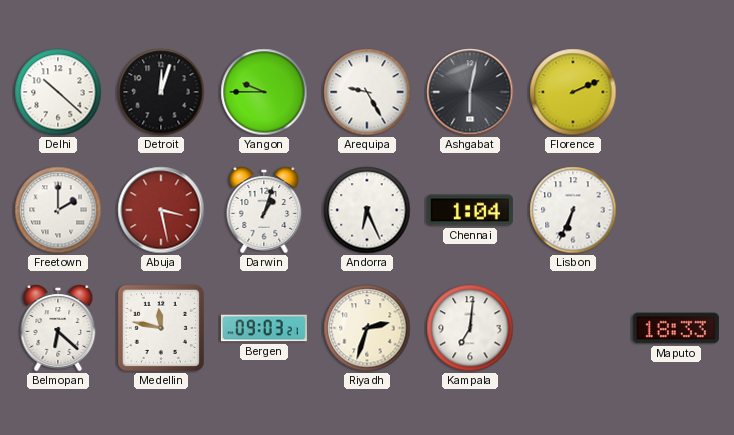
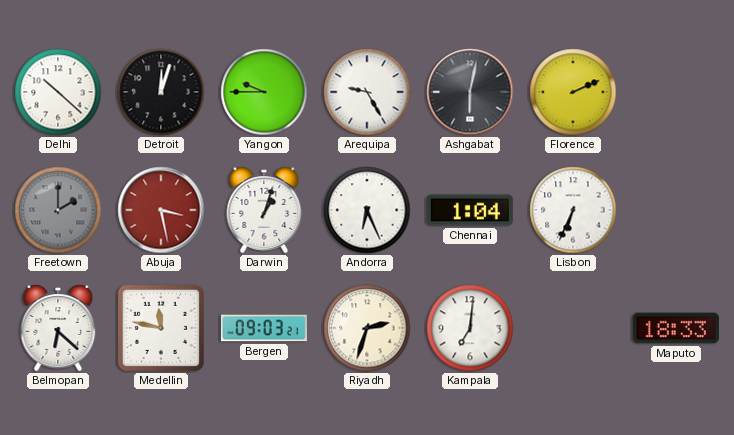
Freetown dial: white -> grey (58, 210)
